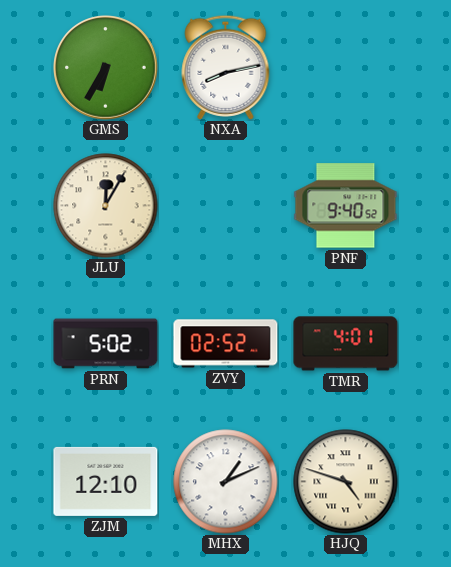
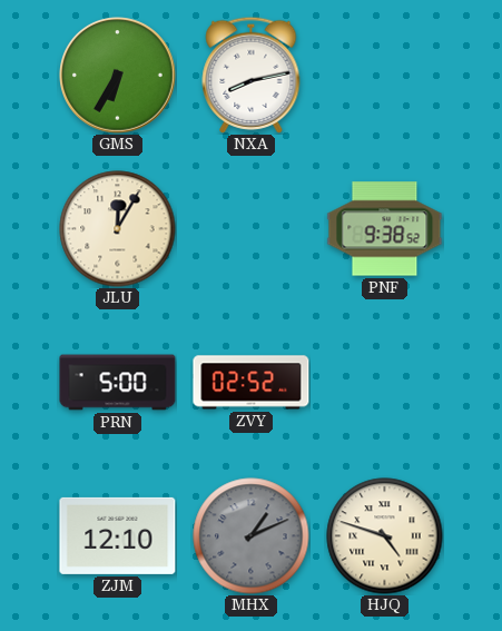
PNF: 9:40 -> 9:38 (385, 229)
PRN: 5:02 -> 5:00 (118, 383)
TMR: 4:01 -> none (346, 344)
MHX dial: white -> grey (252, 536)
